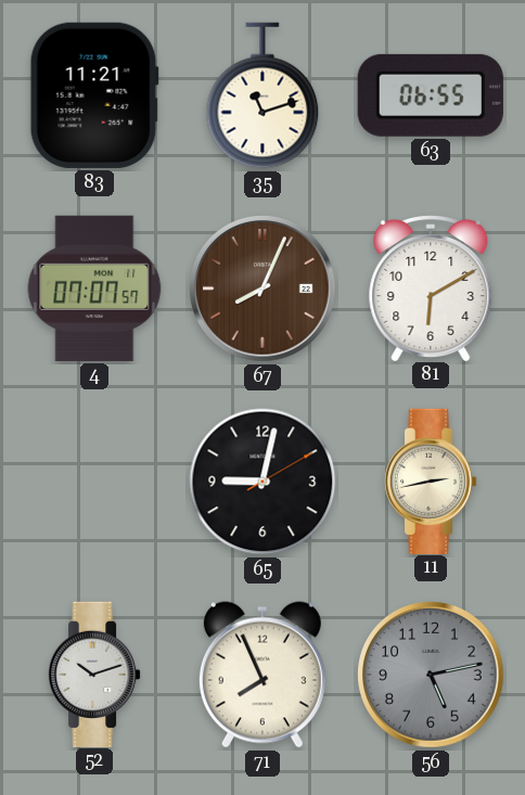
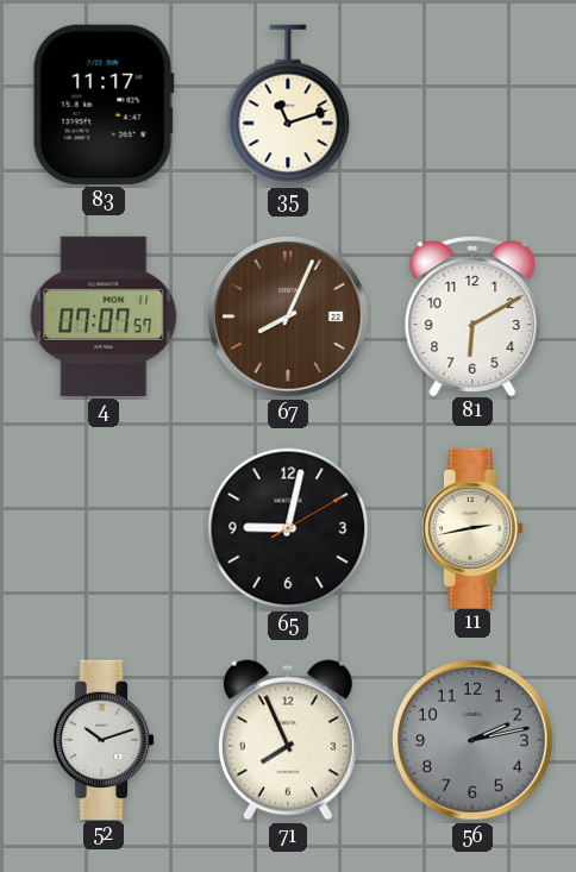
83: 11:21 -> 11:17 (104, 105)
63: 06:55 -> none (431, 95)
56: 5:13 -> 2:13 (472, 740)
